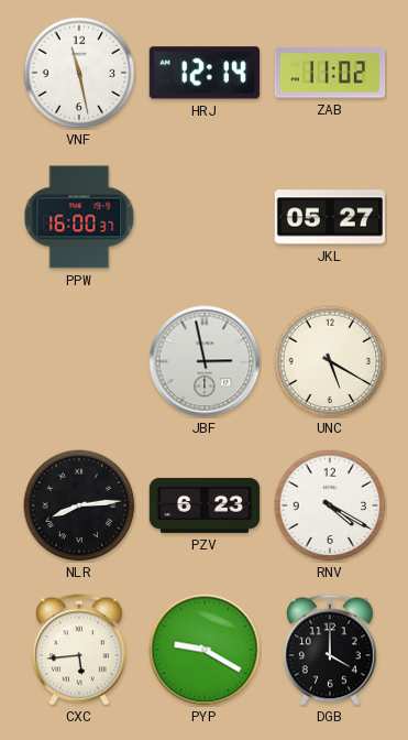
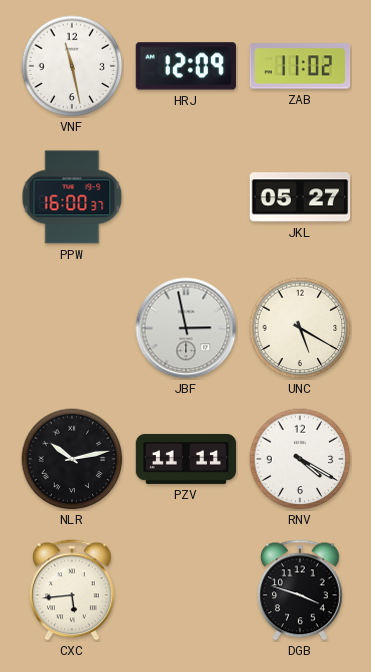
HRJ: 12:14 -> 12:09 (185, 66)
NLR: 8:14 -> 10:13 (72, 459)
PZV: 6:23 -> 11:11 (186, 459)
PYP: 9:20 -> none (205, 650)
DGB: 4:00 -> 3:48 (301, 590)
